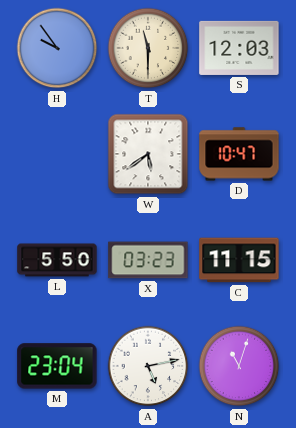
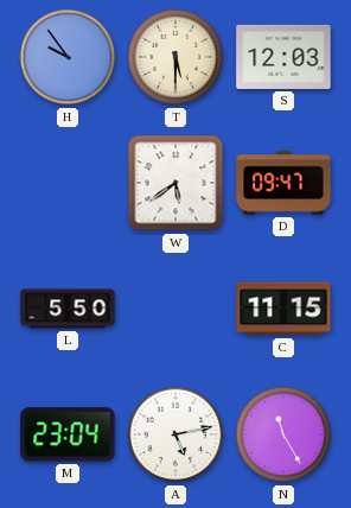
T: 11:30 -> 5:30 (175, 57)
D: 10:47 -> 09:47 (283, 183)
X: 03:23 -> none (148, 260)
N: 11:03 -> 11:25 (283, 434)
